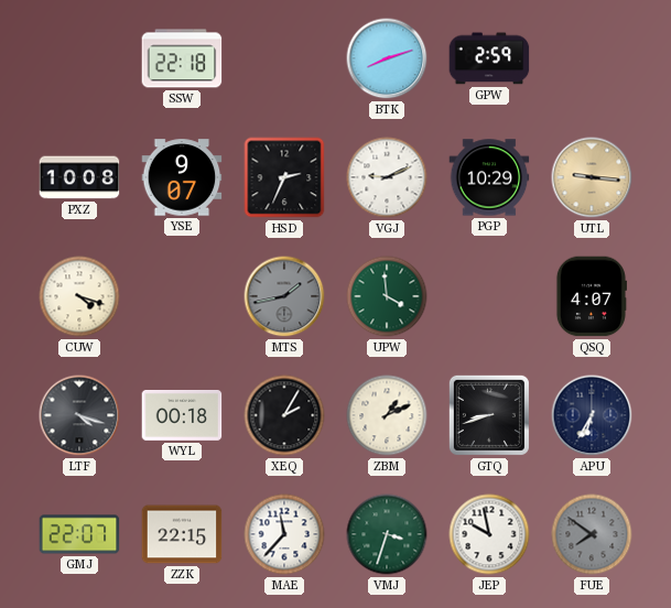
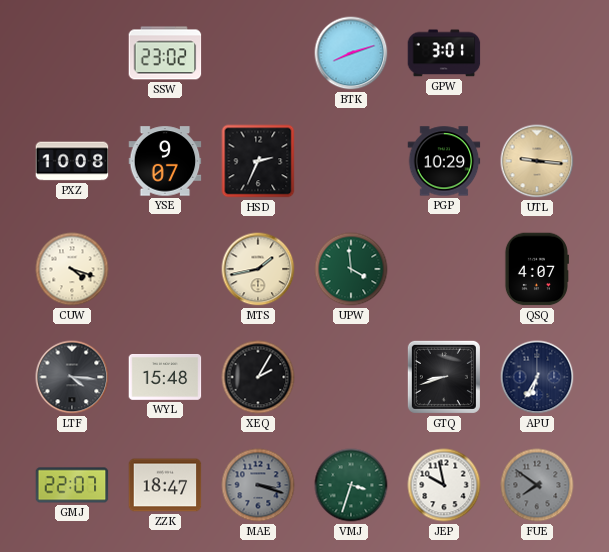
SSW: 22:18 -> 23:02 (165, 53)
GPW: 2:59 -> 3:01 (444, 53)
VGJ: 9:11 -> none (387, 177)
MTS dial: grey -> cream (258, 269)
LTF: 4:18 -> 4:16 (72, 377)
WYL: 00:18 -> 15:48 (165, 378)
ZBM: 1:11 -> none (387, 415)
ZZK: 22:15 -> 18:47 (165, 485)
MAE: 11:37 -> 3:18 (258, 485)
MAE dial: white -> grey (258, 485)
